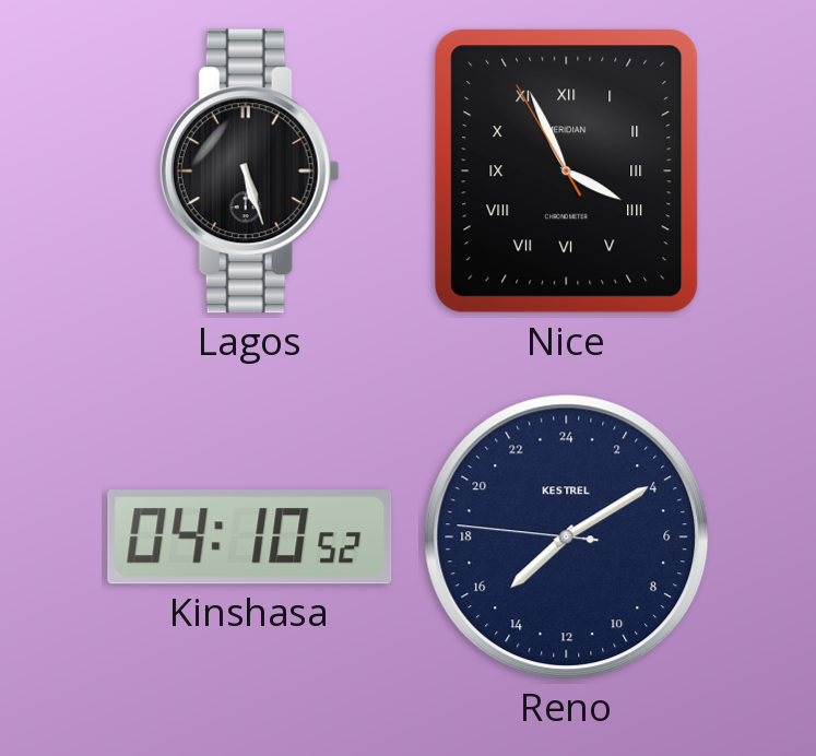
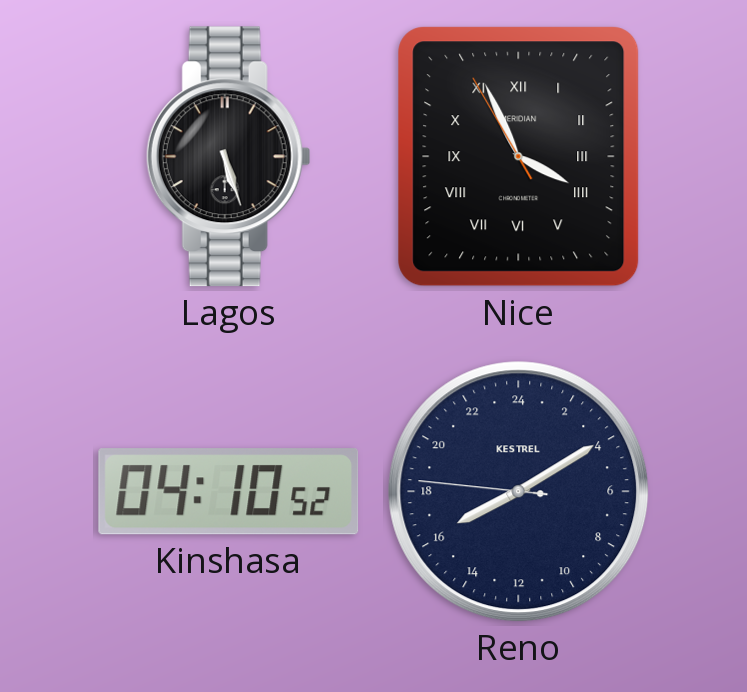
Reno: 15:09 -> 16:09 (519, 492)
